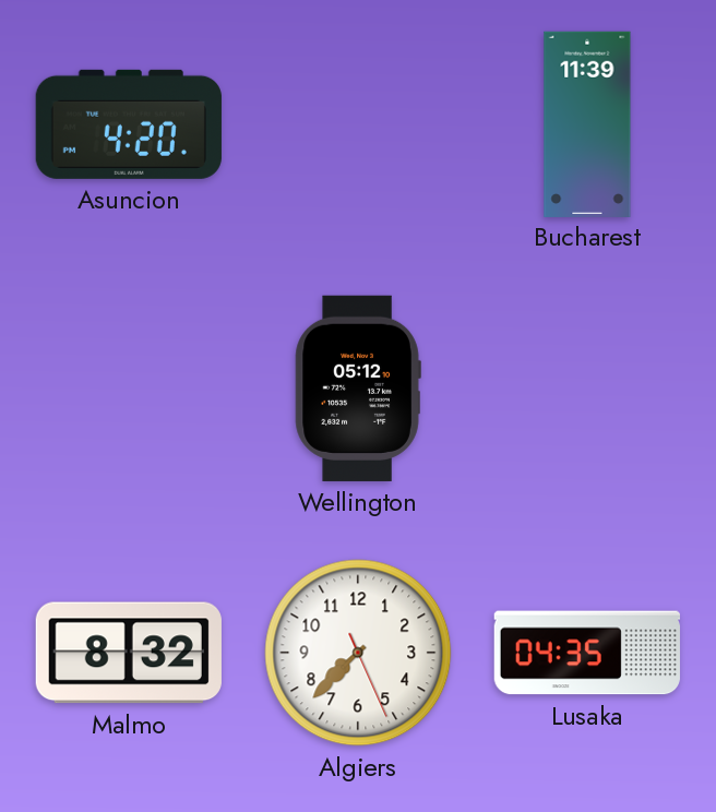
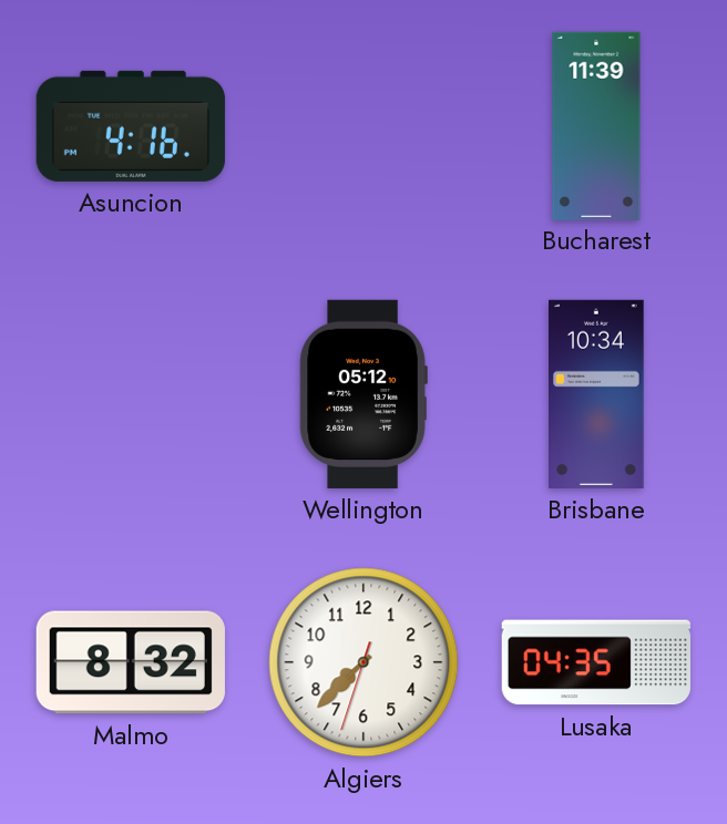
Asuncion: 4:20 -> 4:16 (131, 126)
Brisbane: none -> 10:34 (597, 394)
Algiers: 7:37:26 -> 7:37:33 (363, 662)
